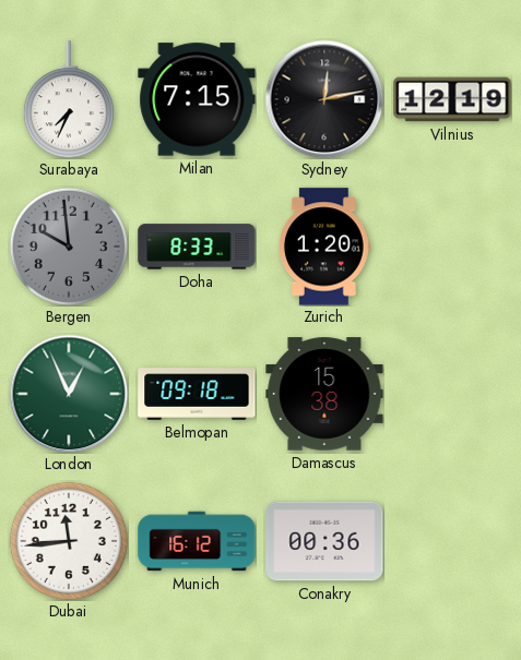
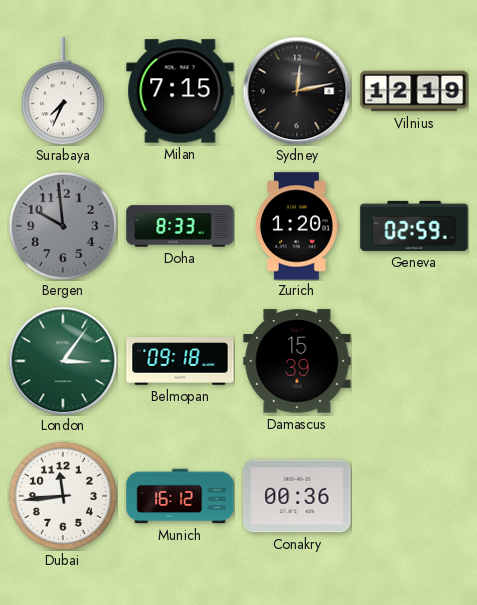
Geneva: none -> 02:59 (414, 226)
London: 12:56 -> 3:06 (63, 361)
Damascus: 15:38 -> 15:39 (297, 361)
